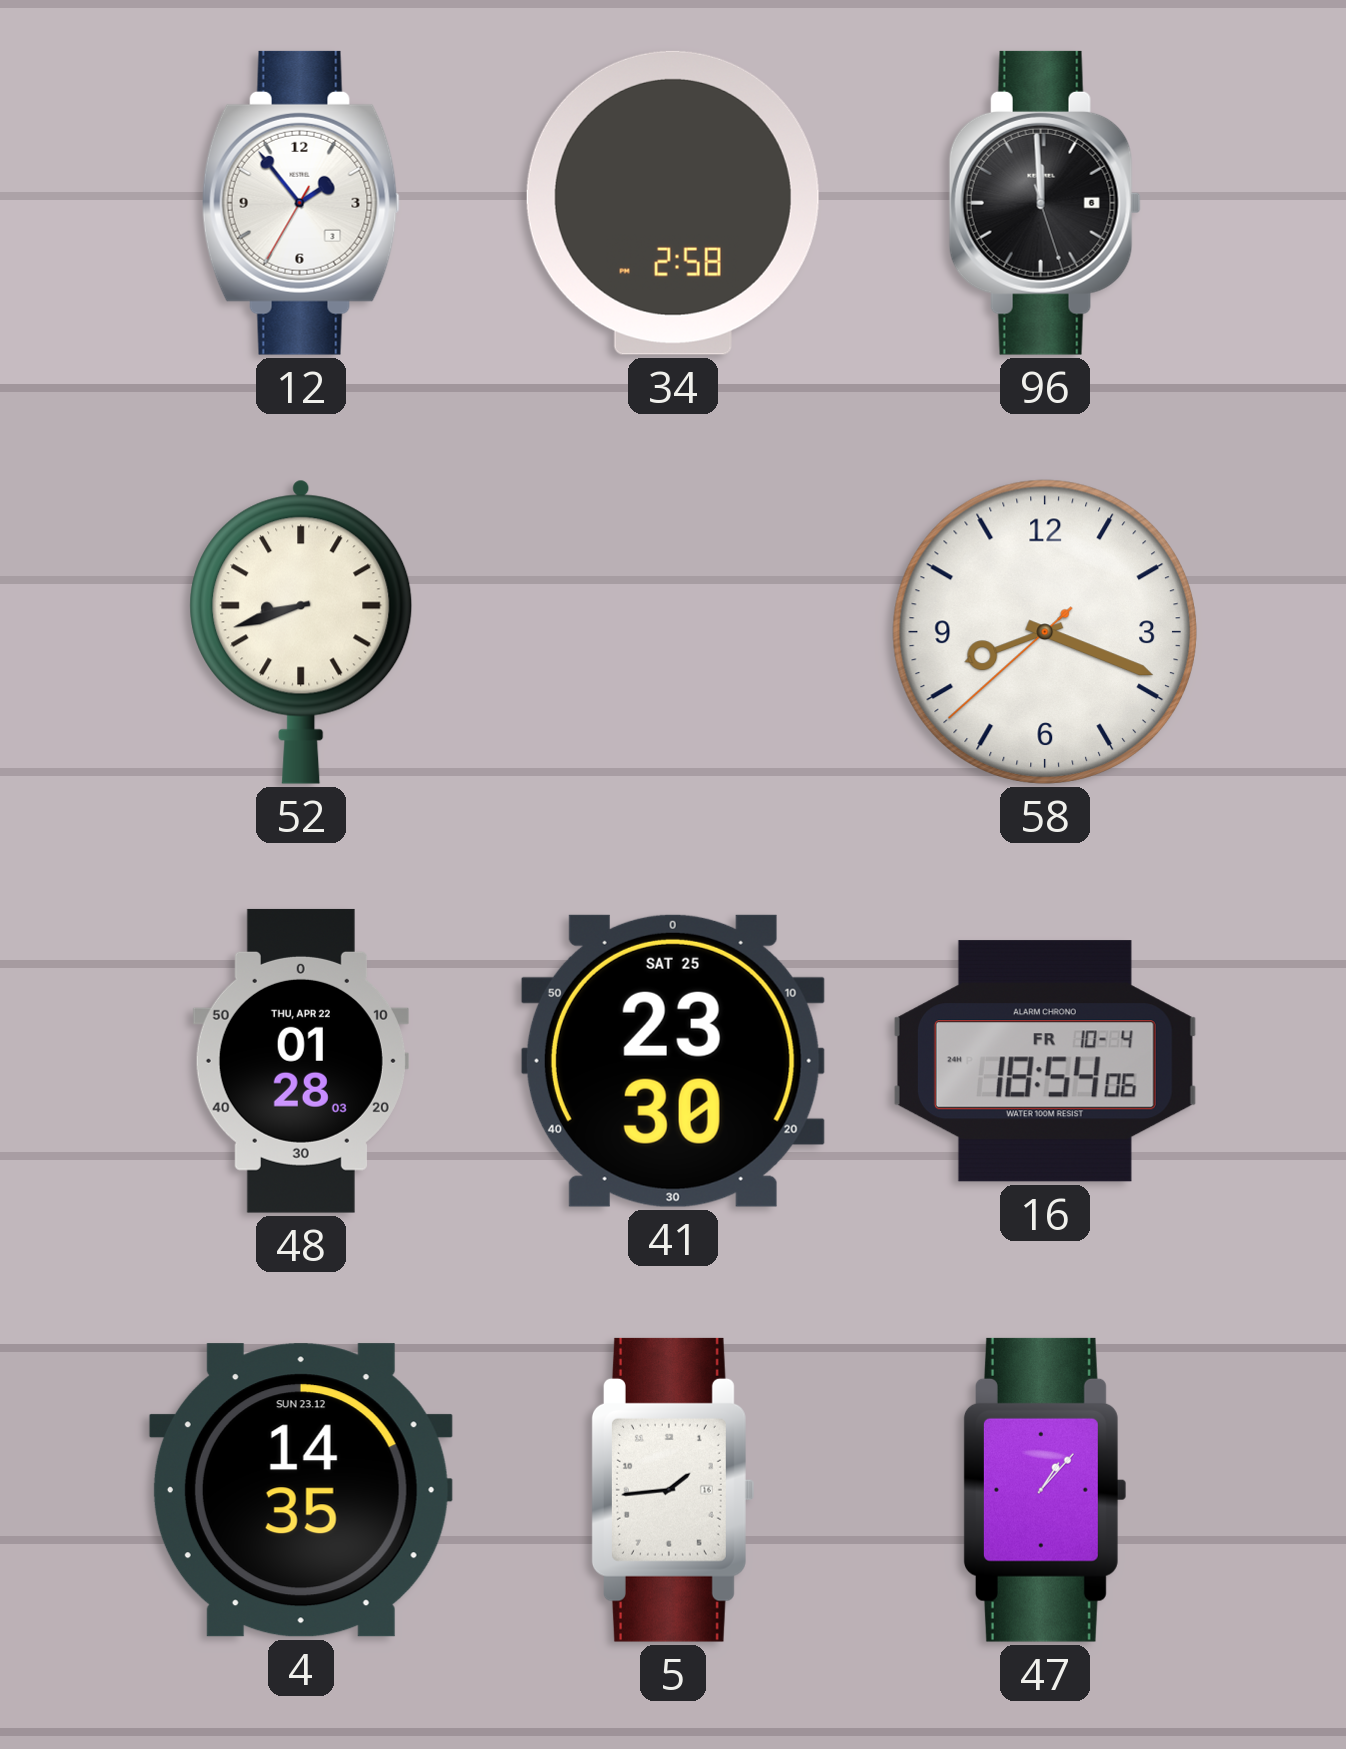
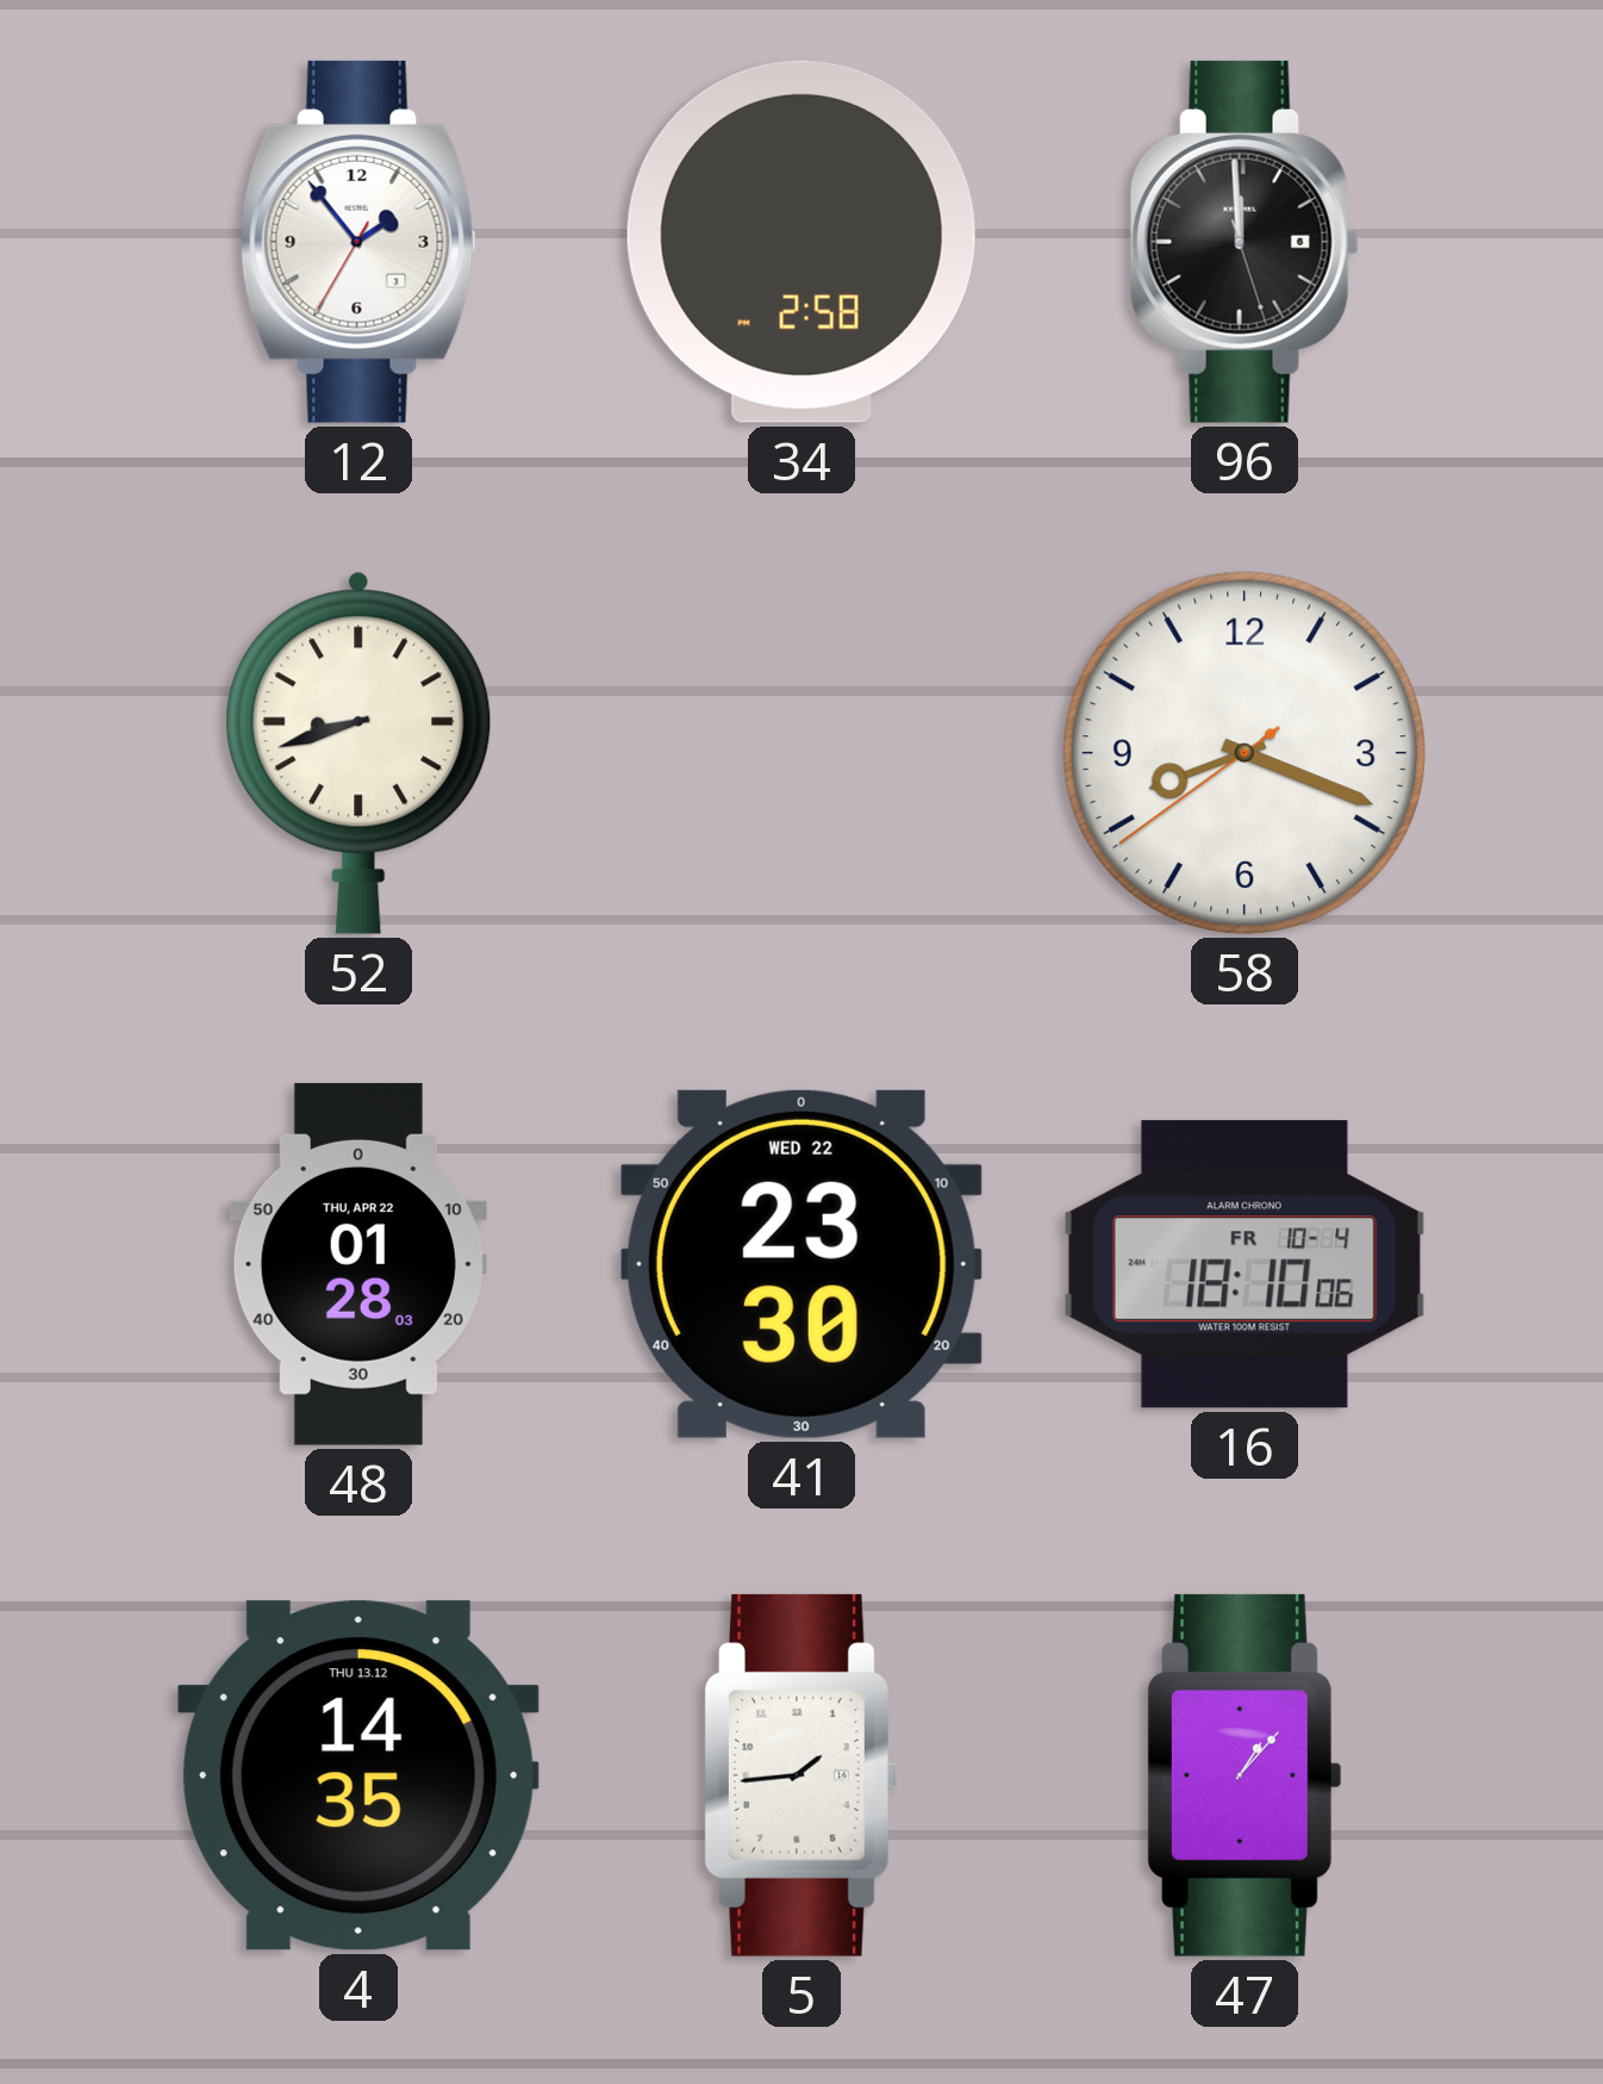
58: 8:18:38 -> 8:18:39 (1245, 753)
41 date: SAT 25 -> WED 22 (801, 1264)
16: 18:54 -> 18:10 (1245, 1264)
4 date: SUN 23.12 -> THU 13.12 (358, 1775)
